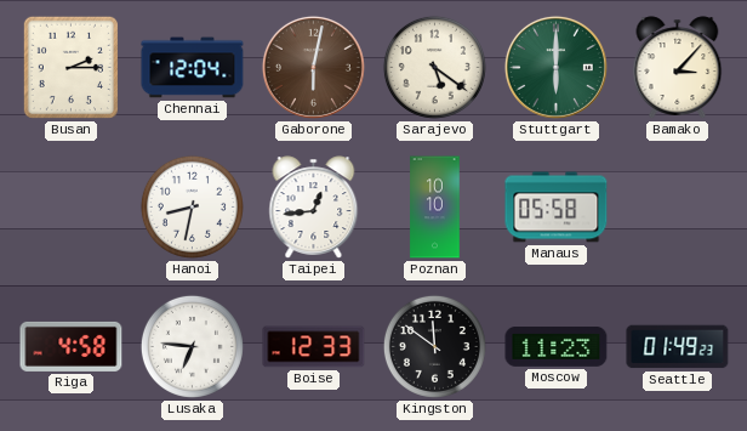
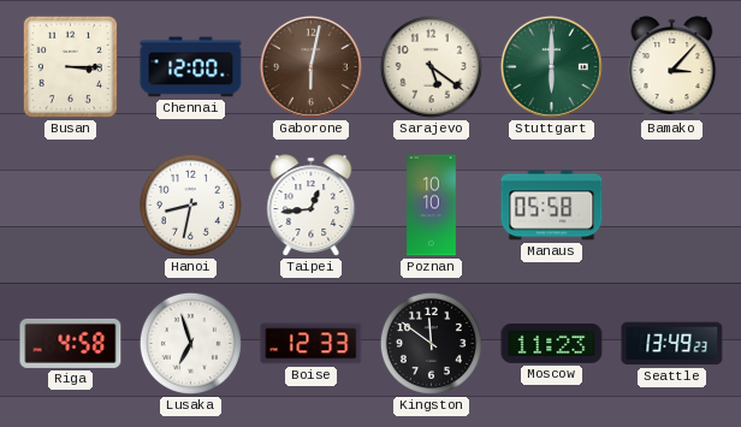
Busan: 2:15 -> 3:15 (70, 66)
Chennai: 12:04 -> 12:00 (191, 67)
Lusaka: 6:46 -> 6:57 (190, 343)
Seattle: 01:49 -> 13:49 (672, 344)
